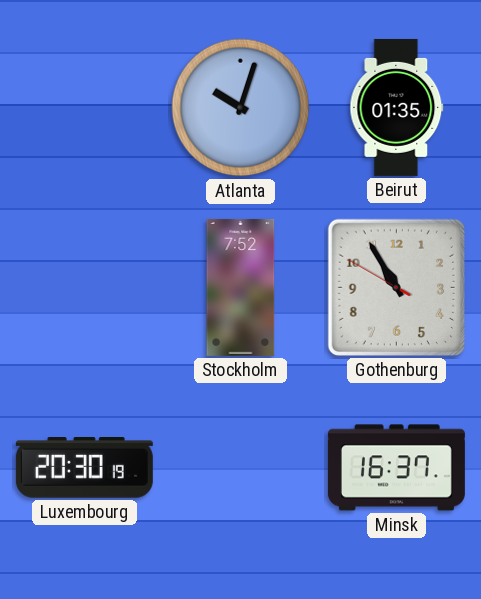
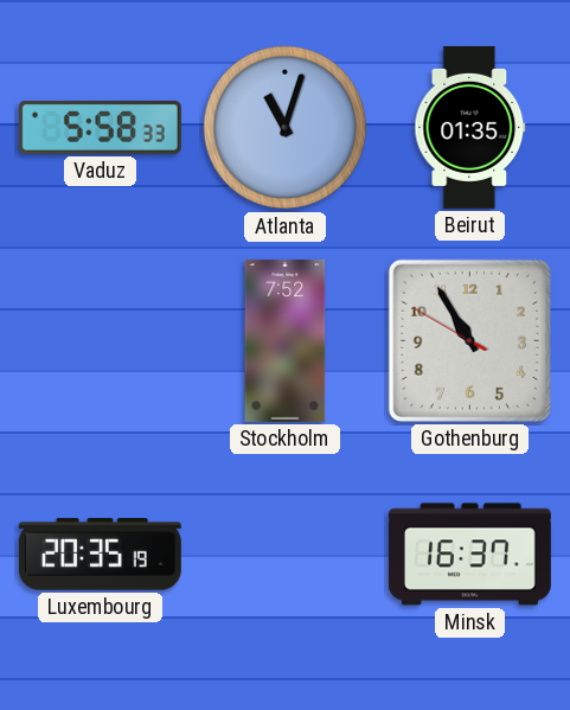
Vaduz: none -> 5:58 (100, 127)
Atlanta: 10:03 -> 11:03 (286, 128)
Luxembourg: 20:30 -> 20:35 (100, 555)
